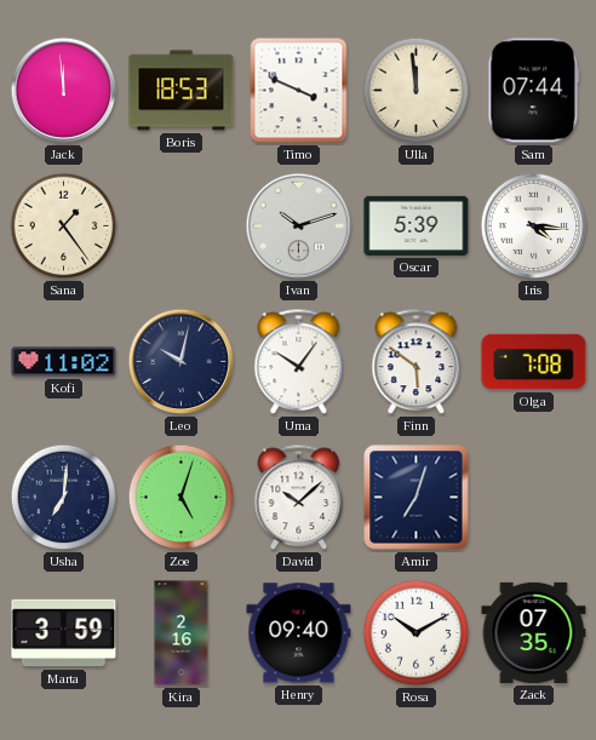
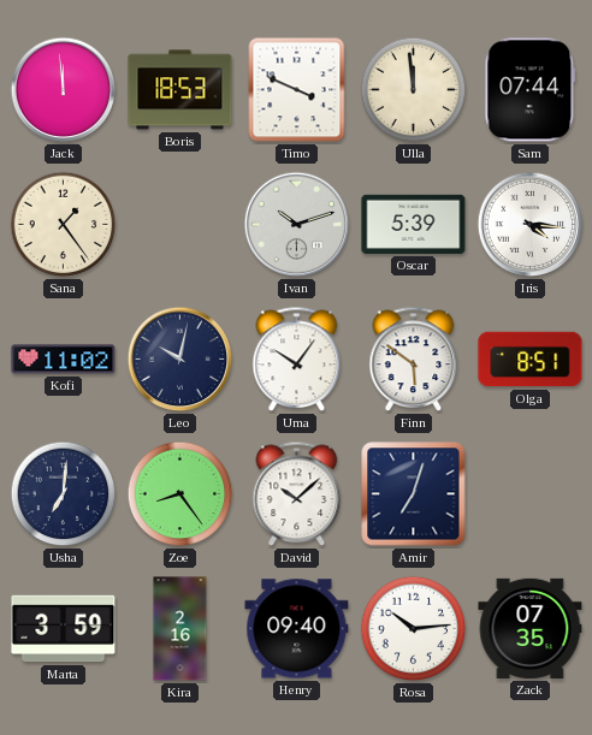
Olga: 7:08 -> 8:51 (531, 360)
Zoe: 5:03 -> 8:24 (180, 494)
Rosa: 10:10 -> 10:14 (414, 629)
